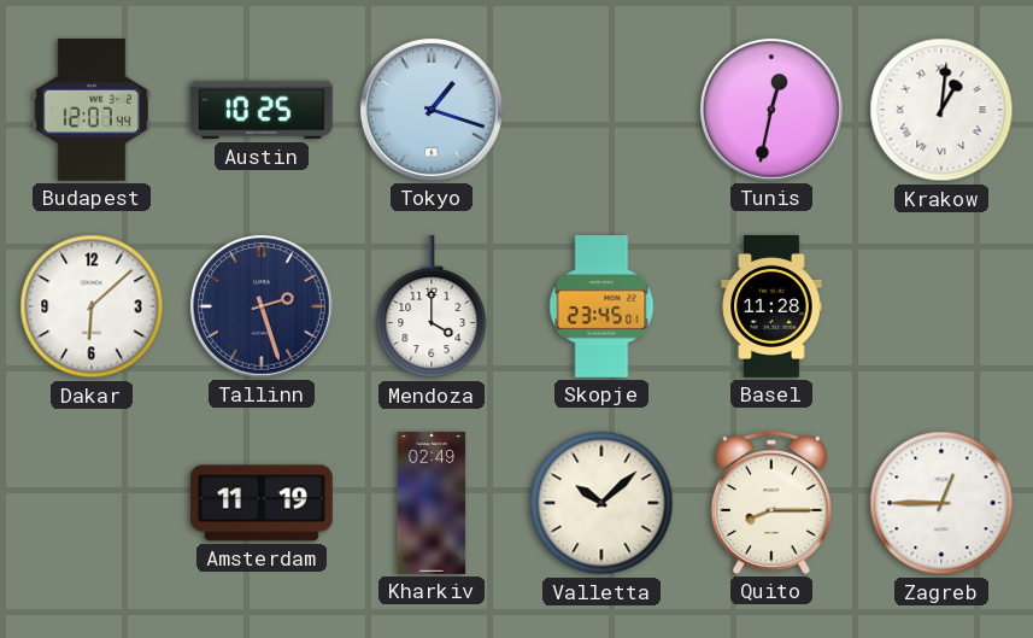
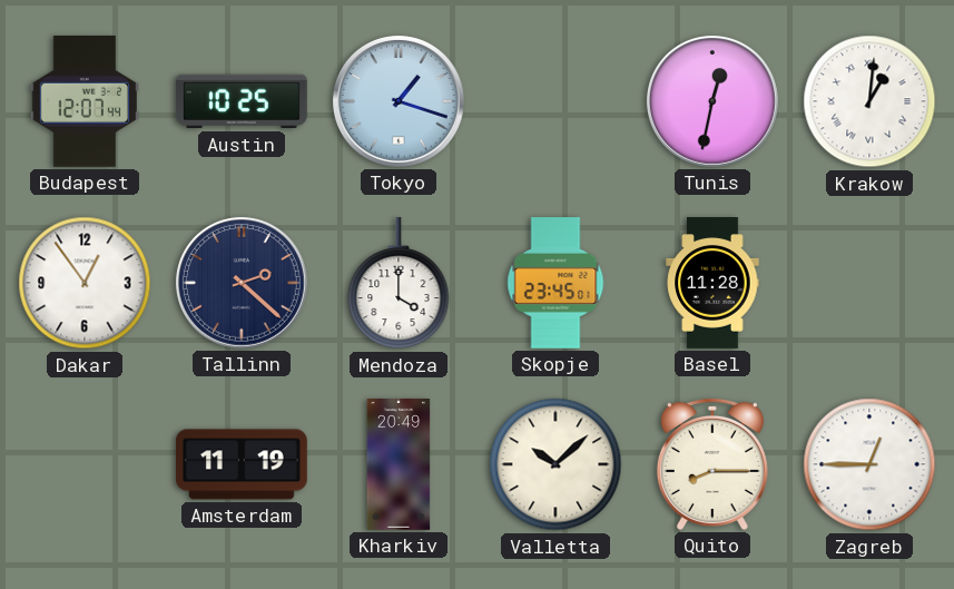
Dakar: 6:08 -> 12:54 (85, 283)
Tallinn: 2:27 -> 2:22 (242, 283)
Kharkiv: 02:49 -> 20:49 (399, 465)
